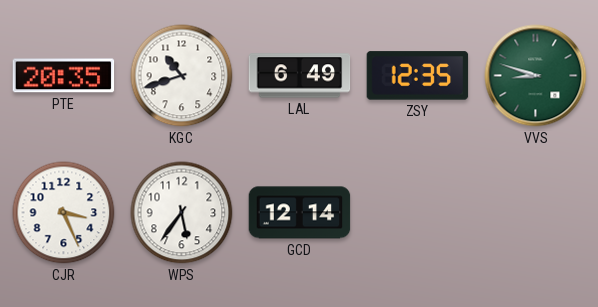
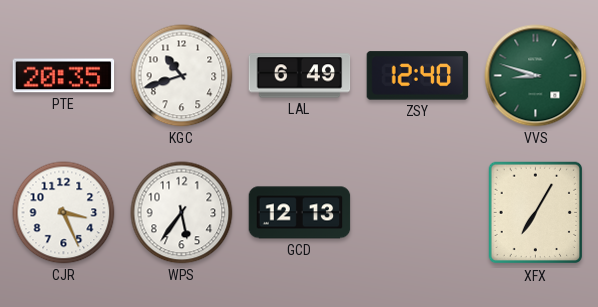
ZSY: 12:35 -> 12:40 (418, 76)
GCD: 12:14 -> 12:13 (300, 213)
XFX: none -> 7:05 (536, 213)
